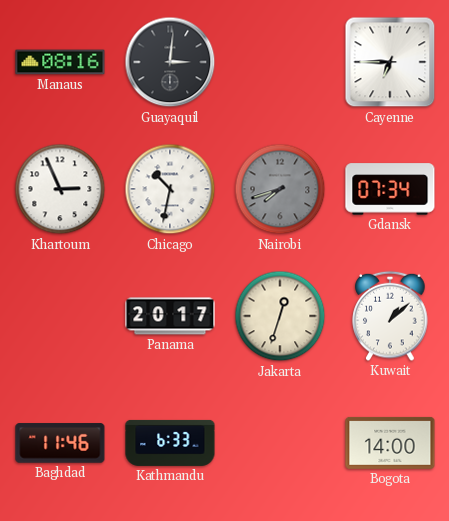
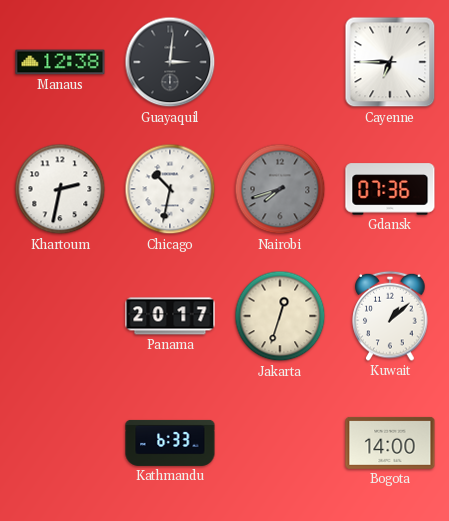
Manaus: 08:16 -> 12:38 (60, 62)
Khartoum: 2:56 -> 2:32 (60, 189)
Gdansk: 07:34 -> 07:36 (390, 189)
Baghdad: 11:46 -> none (60, 443)
